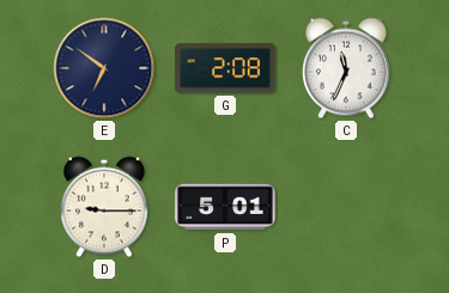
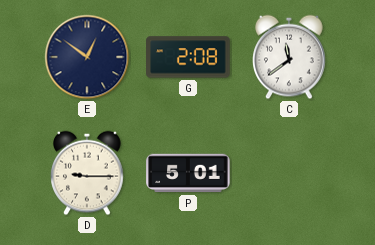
E: 6:51 -> 12:51 (87, 57)
C: 11:34 -> 11:39 (289, 57)
